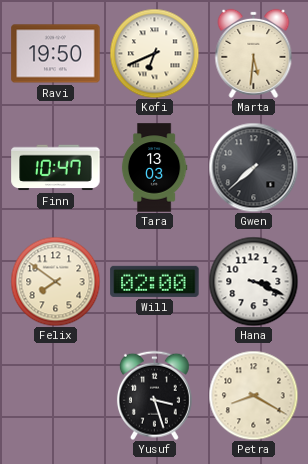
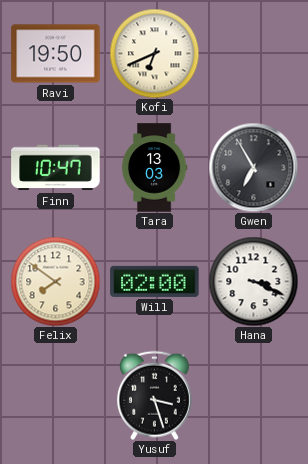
Marta: 5:31 -> none (254, 53)
Gwen: 7:38 -> 6:55 (253, 167)
Petra: 8:20 -> none (253, 395)
